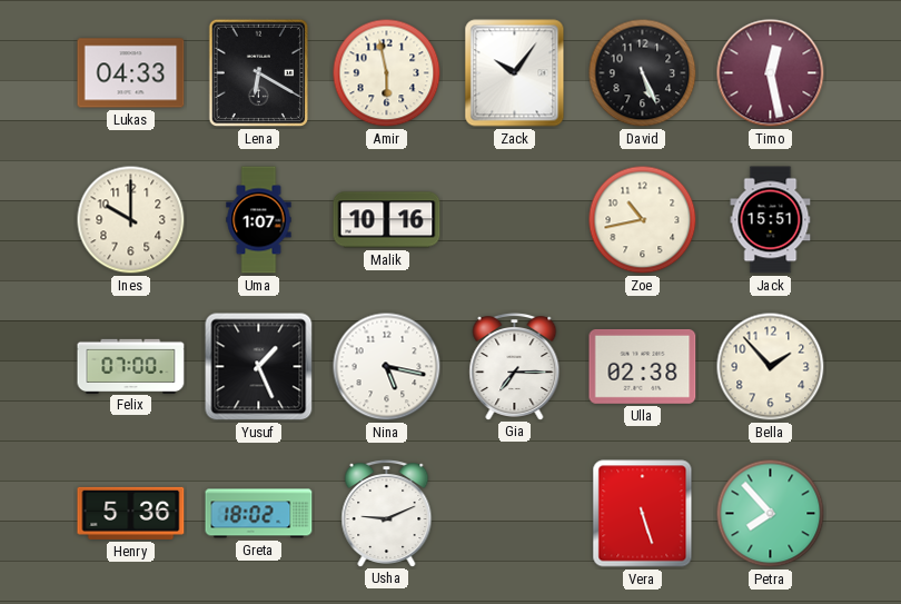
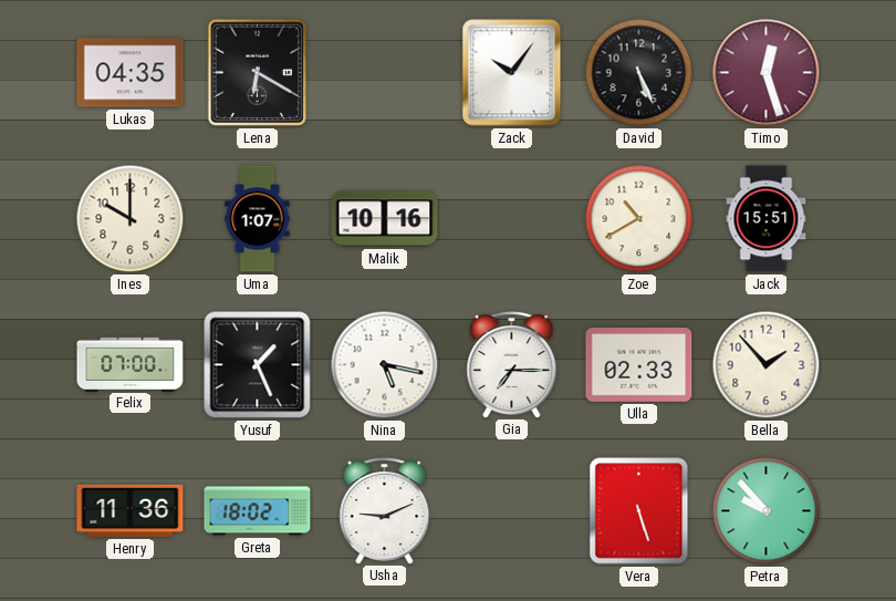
Lukas: 04:33 -> 04:35 (131, 73)
Amir: 5:58 -> none (387, 73)
Timo: 12:28 -> 12:27 (767, 73)
Zoe: 10:43 -> 10:40 (639, 219)
Ulla: 02:38 -> 02:33 (639, 364)
Henry: 5:36 -> 11:36 (131, 510)
Petra: 7:53 -> 9:53 (767, 511)
